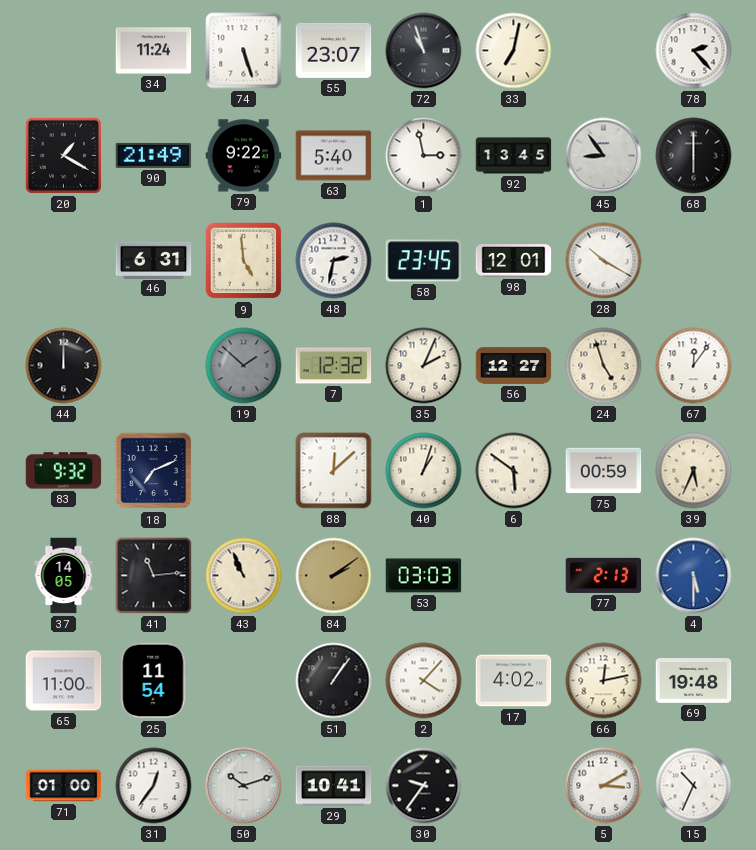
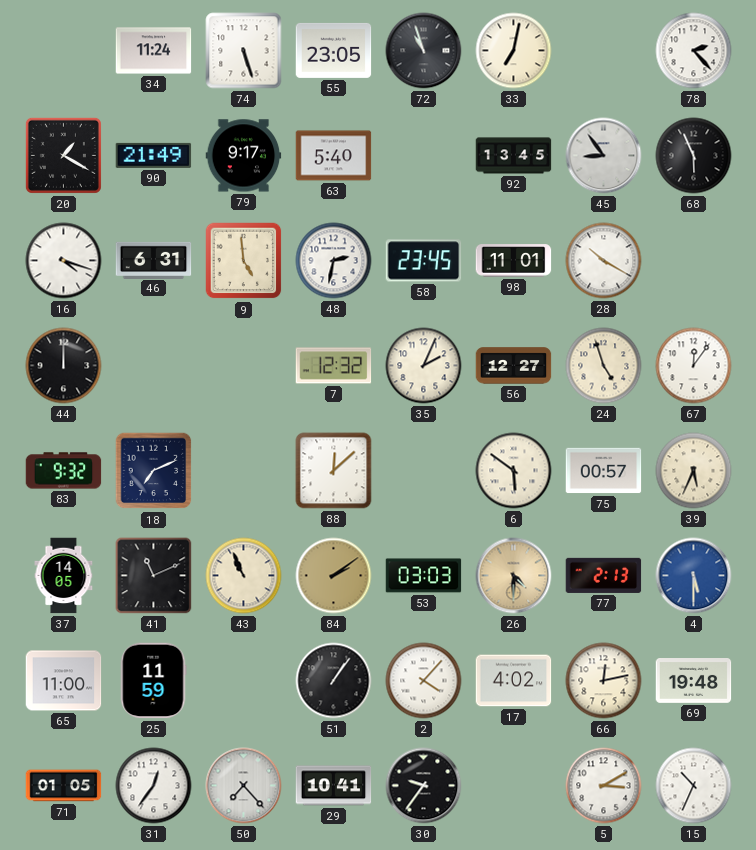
55: 23:07 -> 23:05 (334, 50)
79: 9:22 -> 9:17 (244, 156)
1: 2:58 -> none (424, 156)
68: 6:00 -> 5:56 (694, 156)
16: none -> 4:18 (64, 261)
98: 12:01 -> 11:01 (514, 261)
19: 1:52 -> none (244, 366)
40: 1:03 -> none (424, 471)
75: 00:59 -> 00:57 (604, 471)
41: 11:14 -> 11:11 (154, 576)
26: none -> 4:30 (514, 576)
25: 11:54 -> 11:59 (153, 681)
71: 01:00 -> 01:05 (64, 786)
50: 10:12 -> 7:23 (244, 786)
